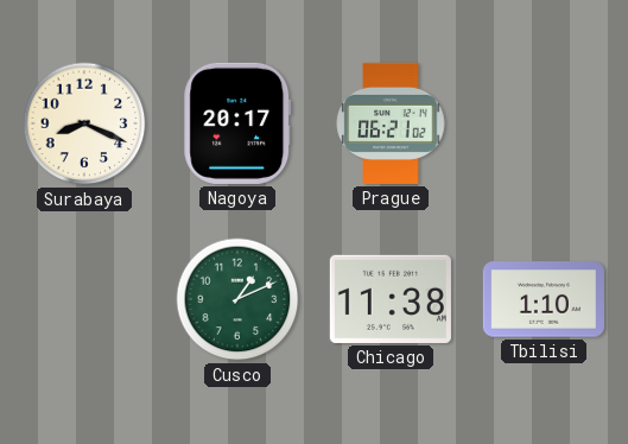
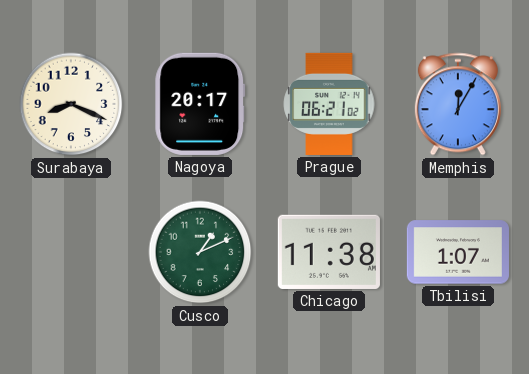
Memphis: none -> 12:05 (458, 104)
Tbilisi: 1:10 -> 1:07 (458, 252)
